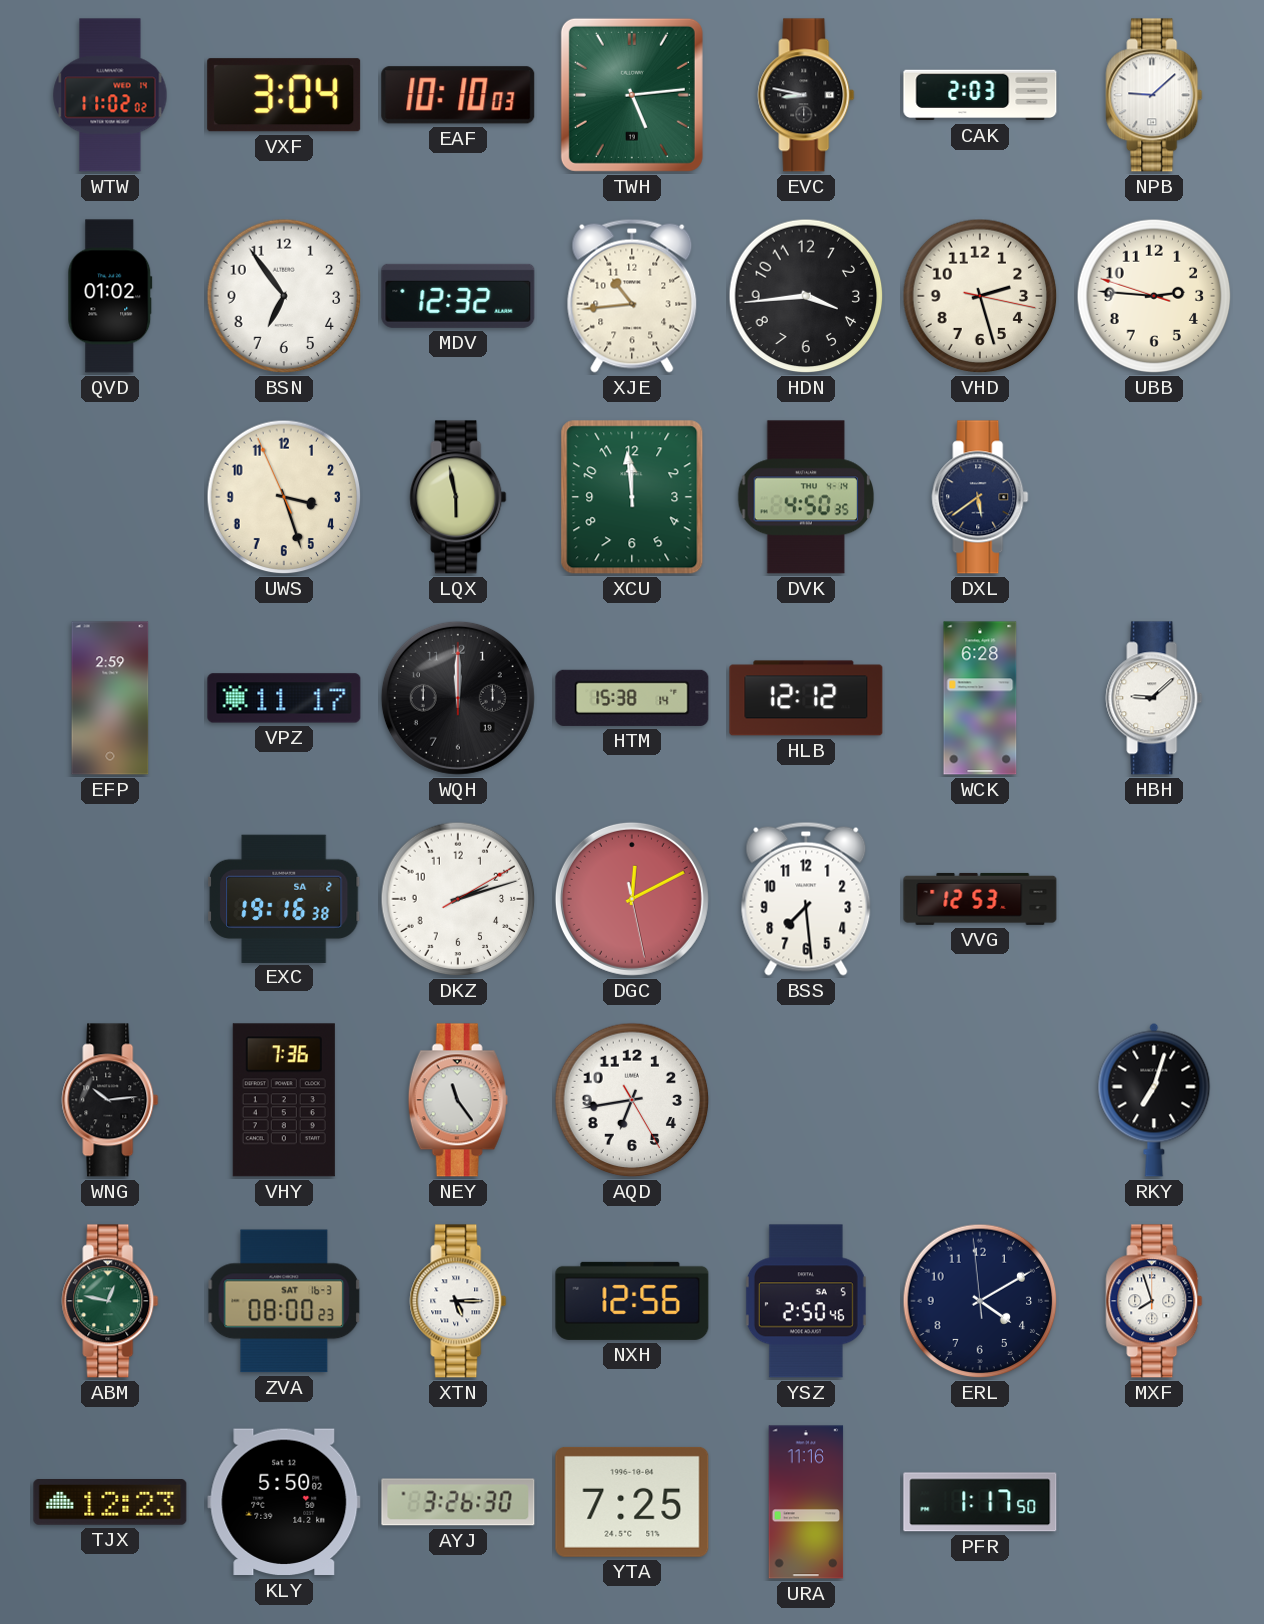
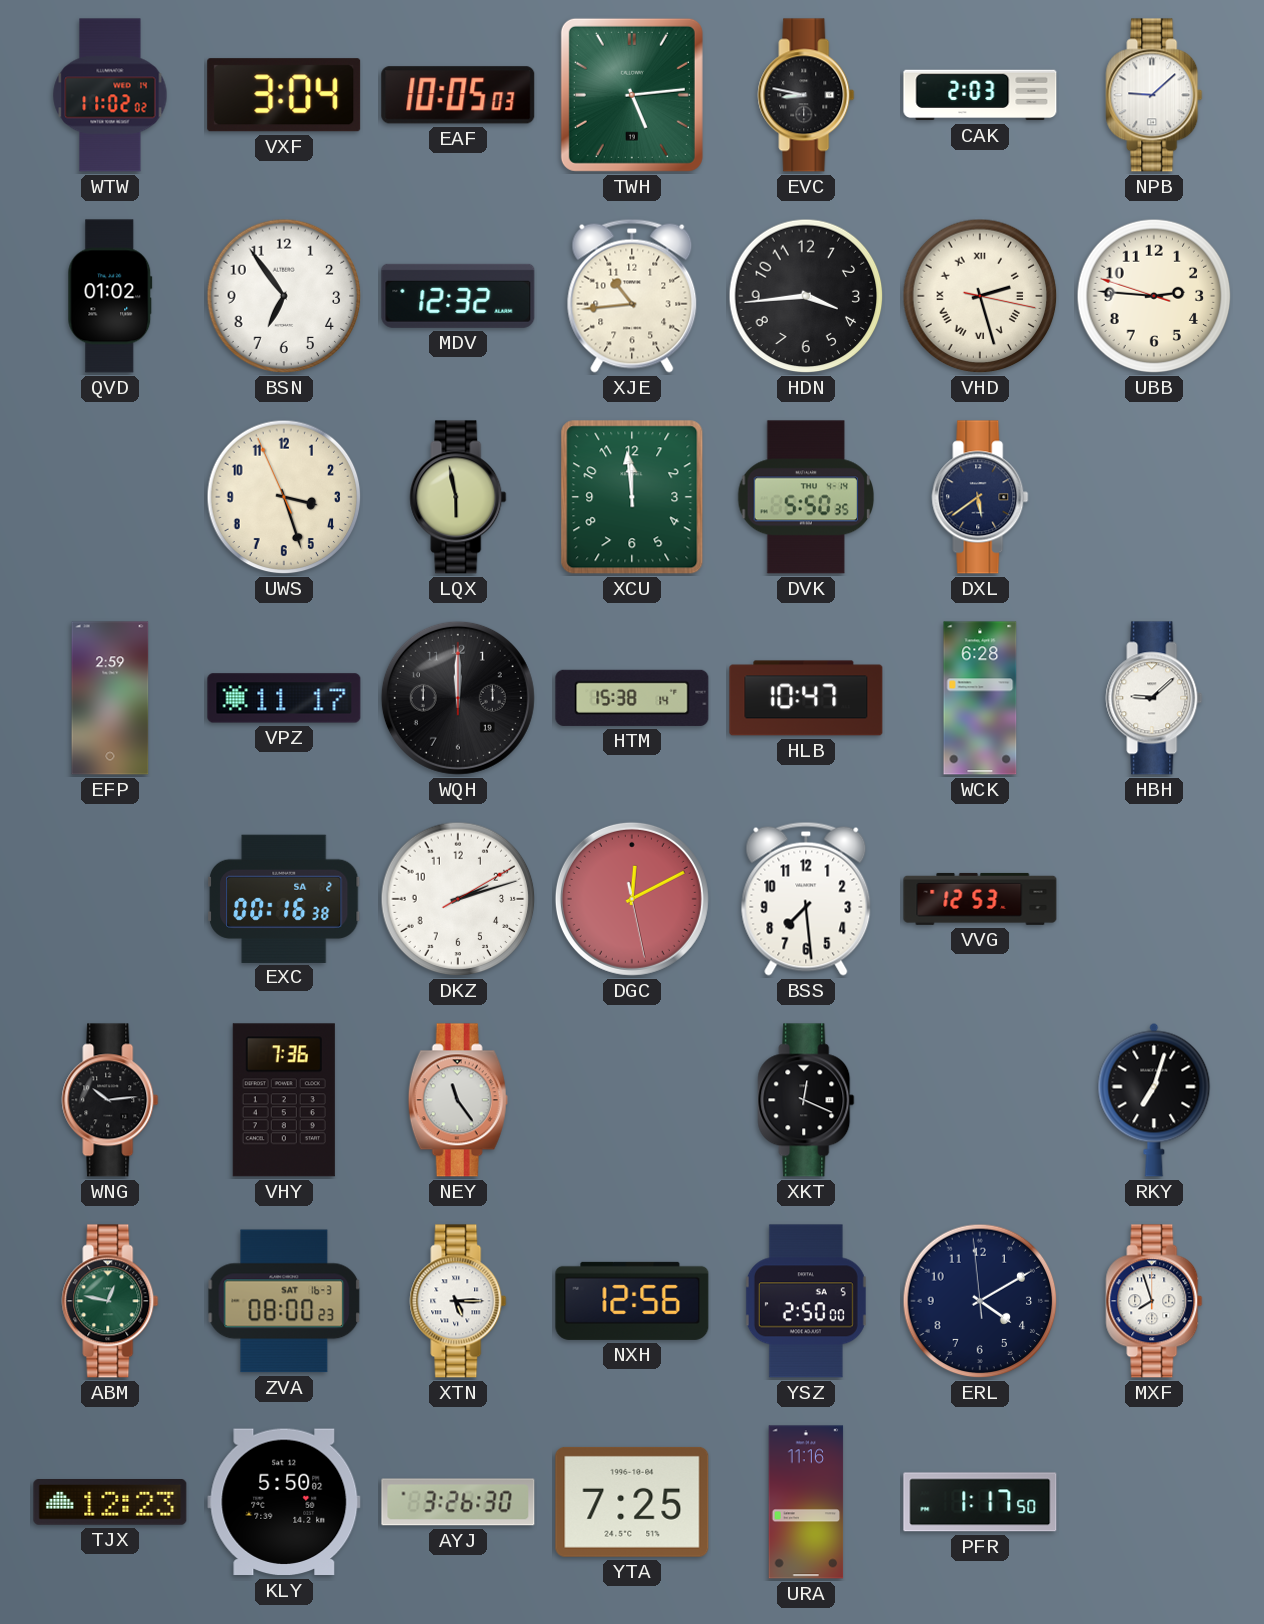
EAF: 10:10 -> 10:05 (458, 95)
VHD numerals: Arabic -> Roman (980, 296)
DVK: 4:50 -> 5:50 (806, 497)
HLB: 12:12 -> 10:47 (806, 698)
EXC: 19:16 -> 00:16 (284, 898)
AQD: 6:43 -> none (632, 1100)
XKT: none -> 12:19 (806, 1100)
YSZ: 2:50:46 -> 2:50:00 (806, 1301)
